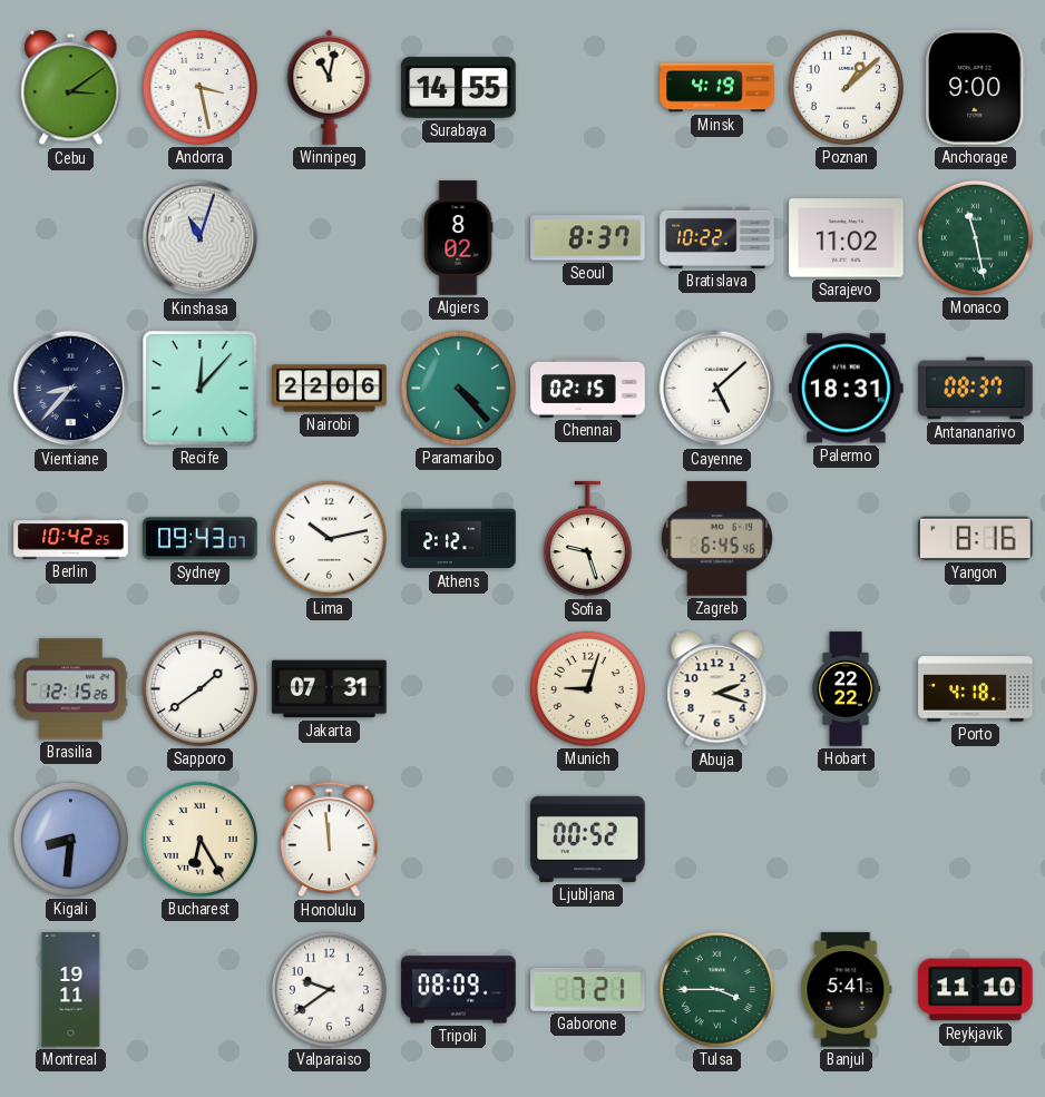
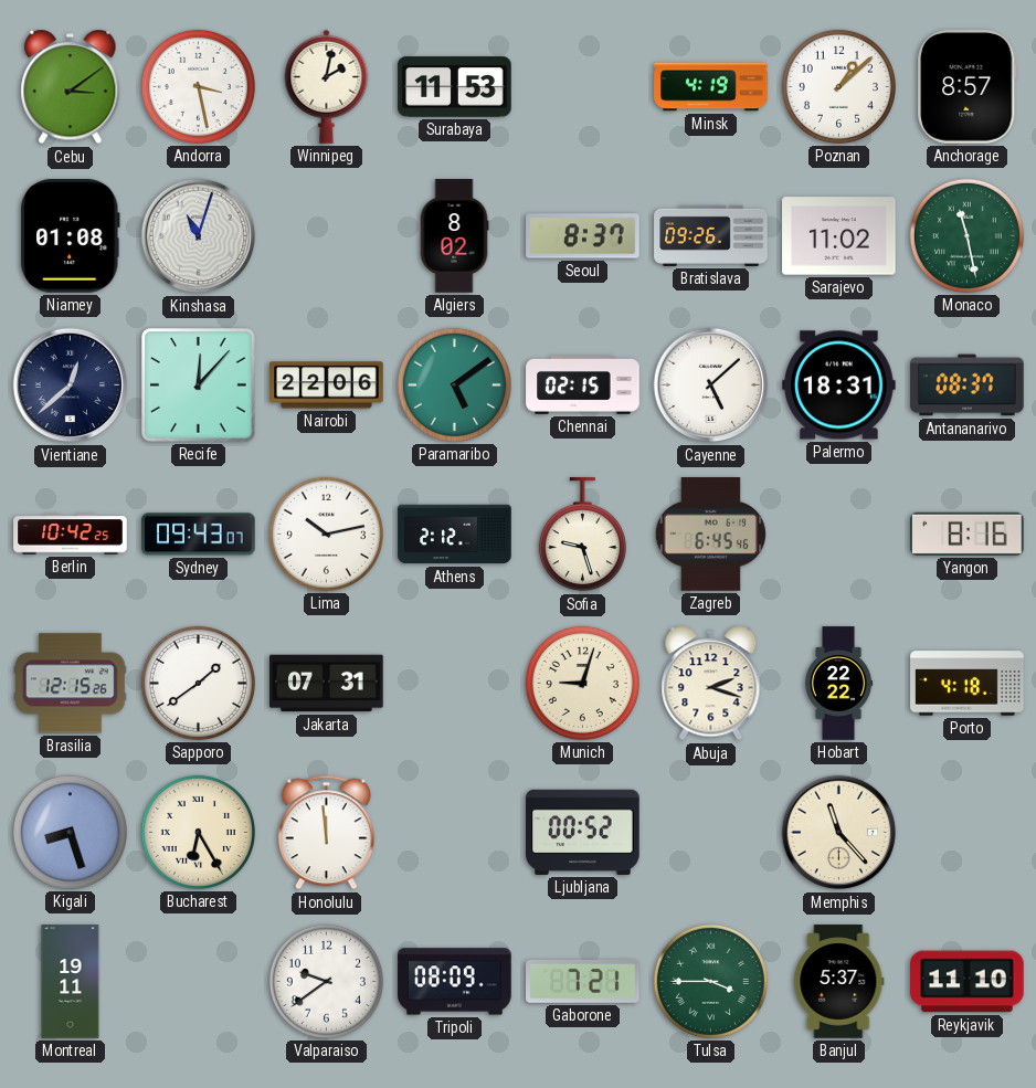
Winnipeg: 11:02 -> 2:02 (327, 86)
Surabaya: 14:55 -> 11:53 (455, 87)
Anchorage: 9:00 -> 8:57 (968, 87)
Niamey: none -> 01:08 (70, 236)
Bratislava: 10:22 -> 09:26 (711, 235)
Vientiane: 8:37 -> 12:38 (71, 385)
Paramaribo: 4:23 -> 5:09 (454, 384)
Kigali: 8:31 -> 8:27 (70, 832)
Memphis: none -> 11:23 (839, 833)
Banjul: 5:41 -> 5:37 (839, 982)
